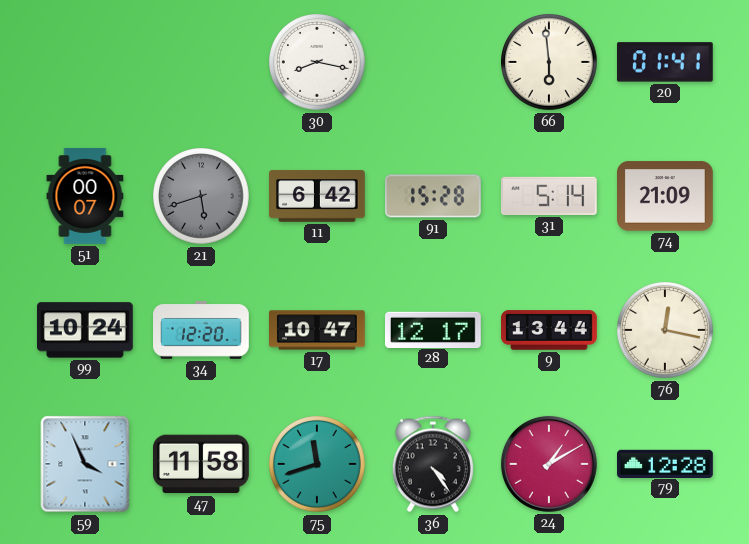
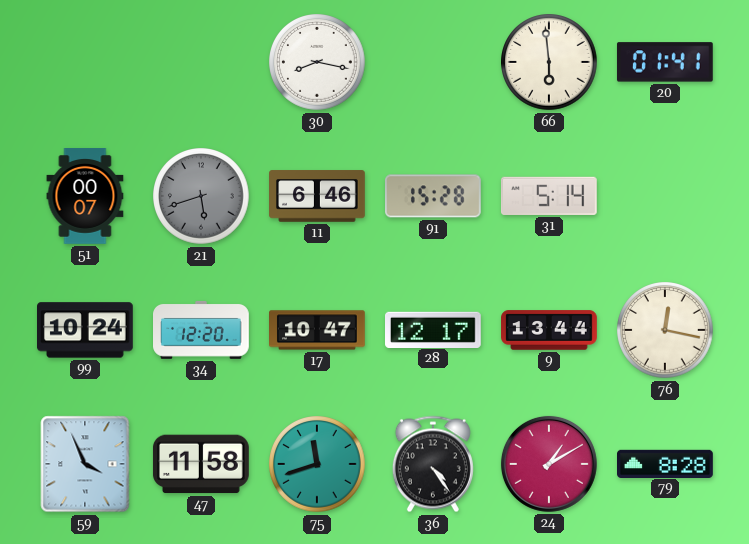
11: 6:42 -> 6:46 (317, 196)
74: 21:09 -> none (666, 196)
79: 12:28 -> 8:28 (666, 463)
